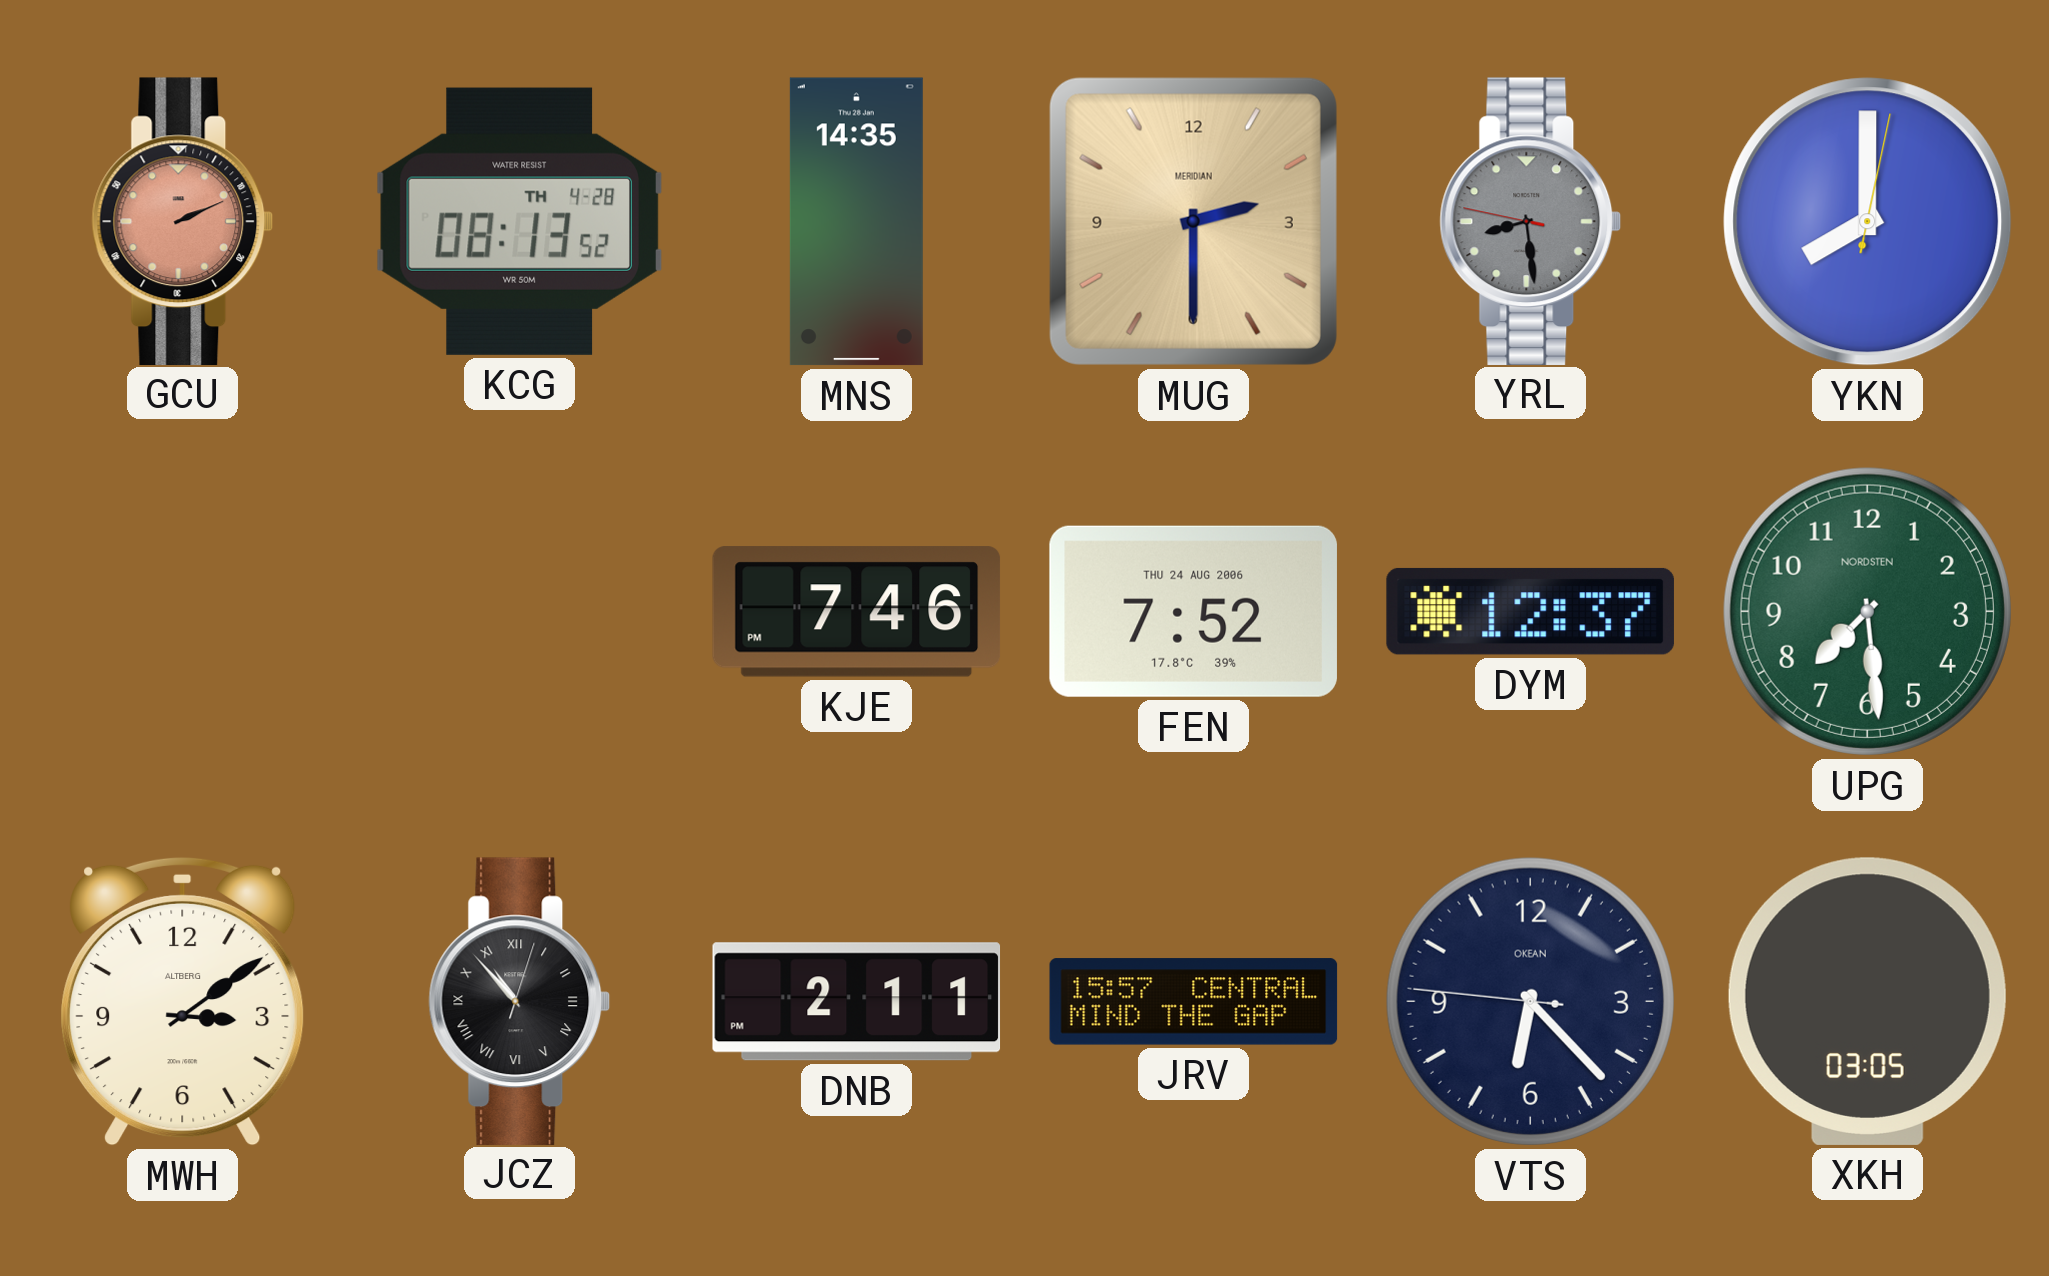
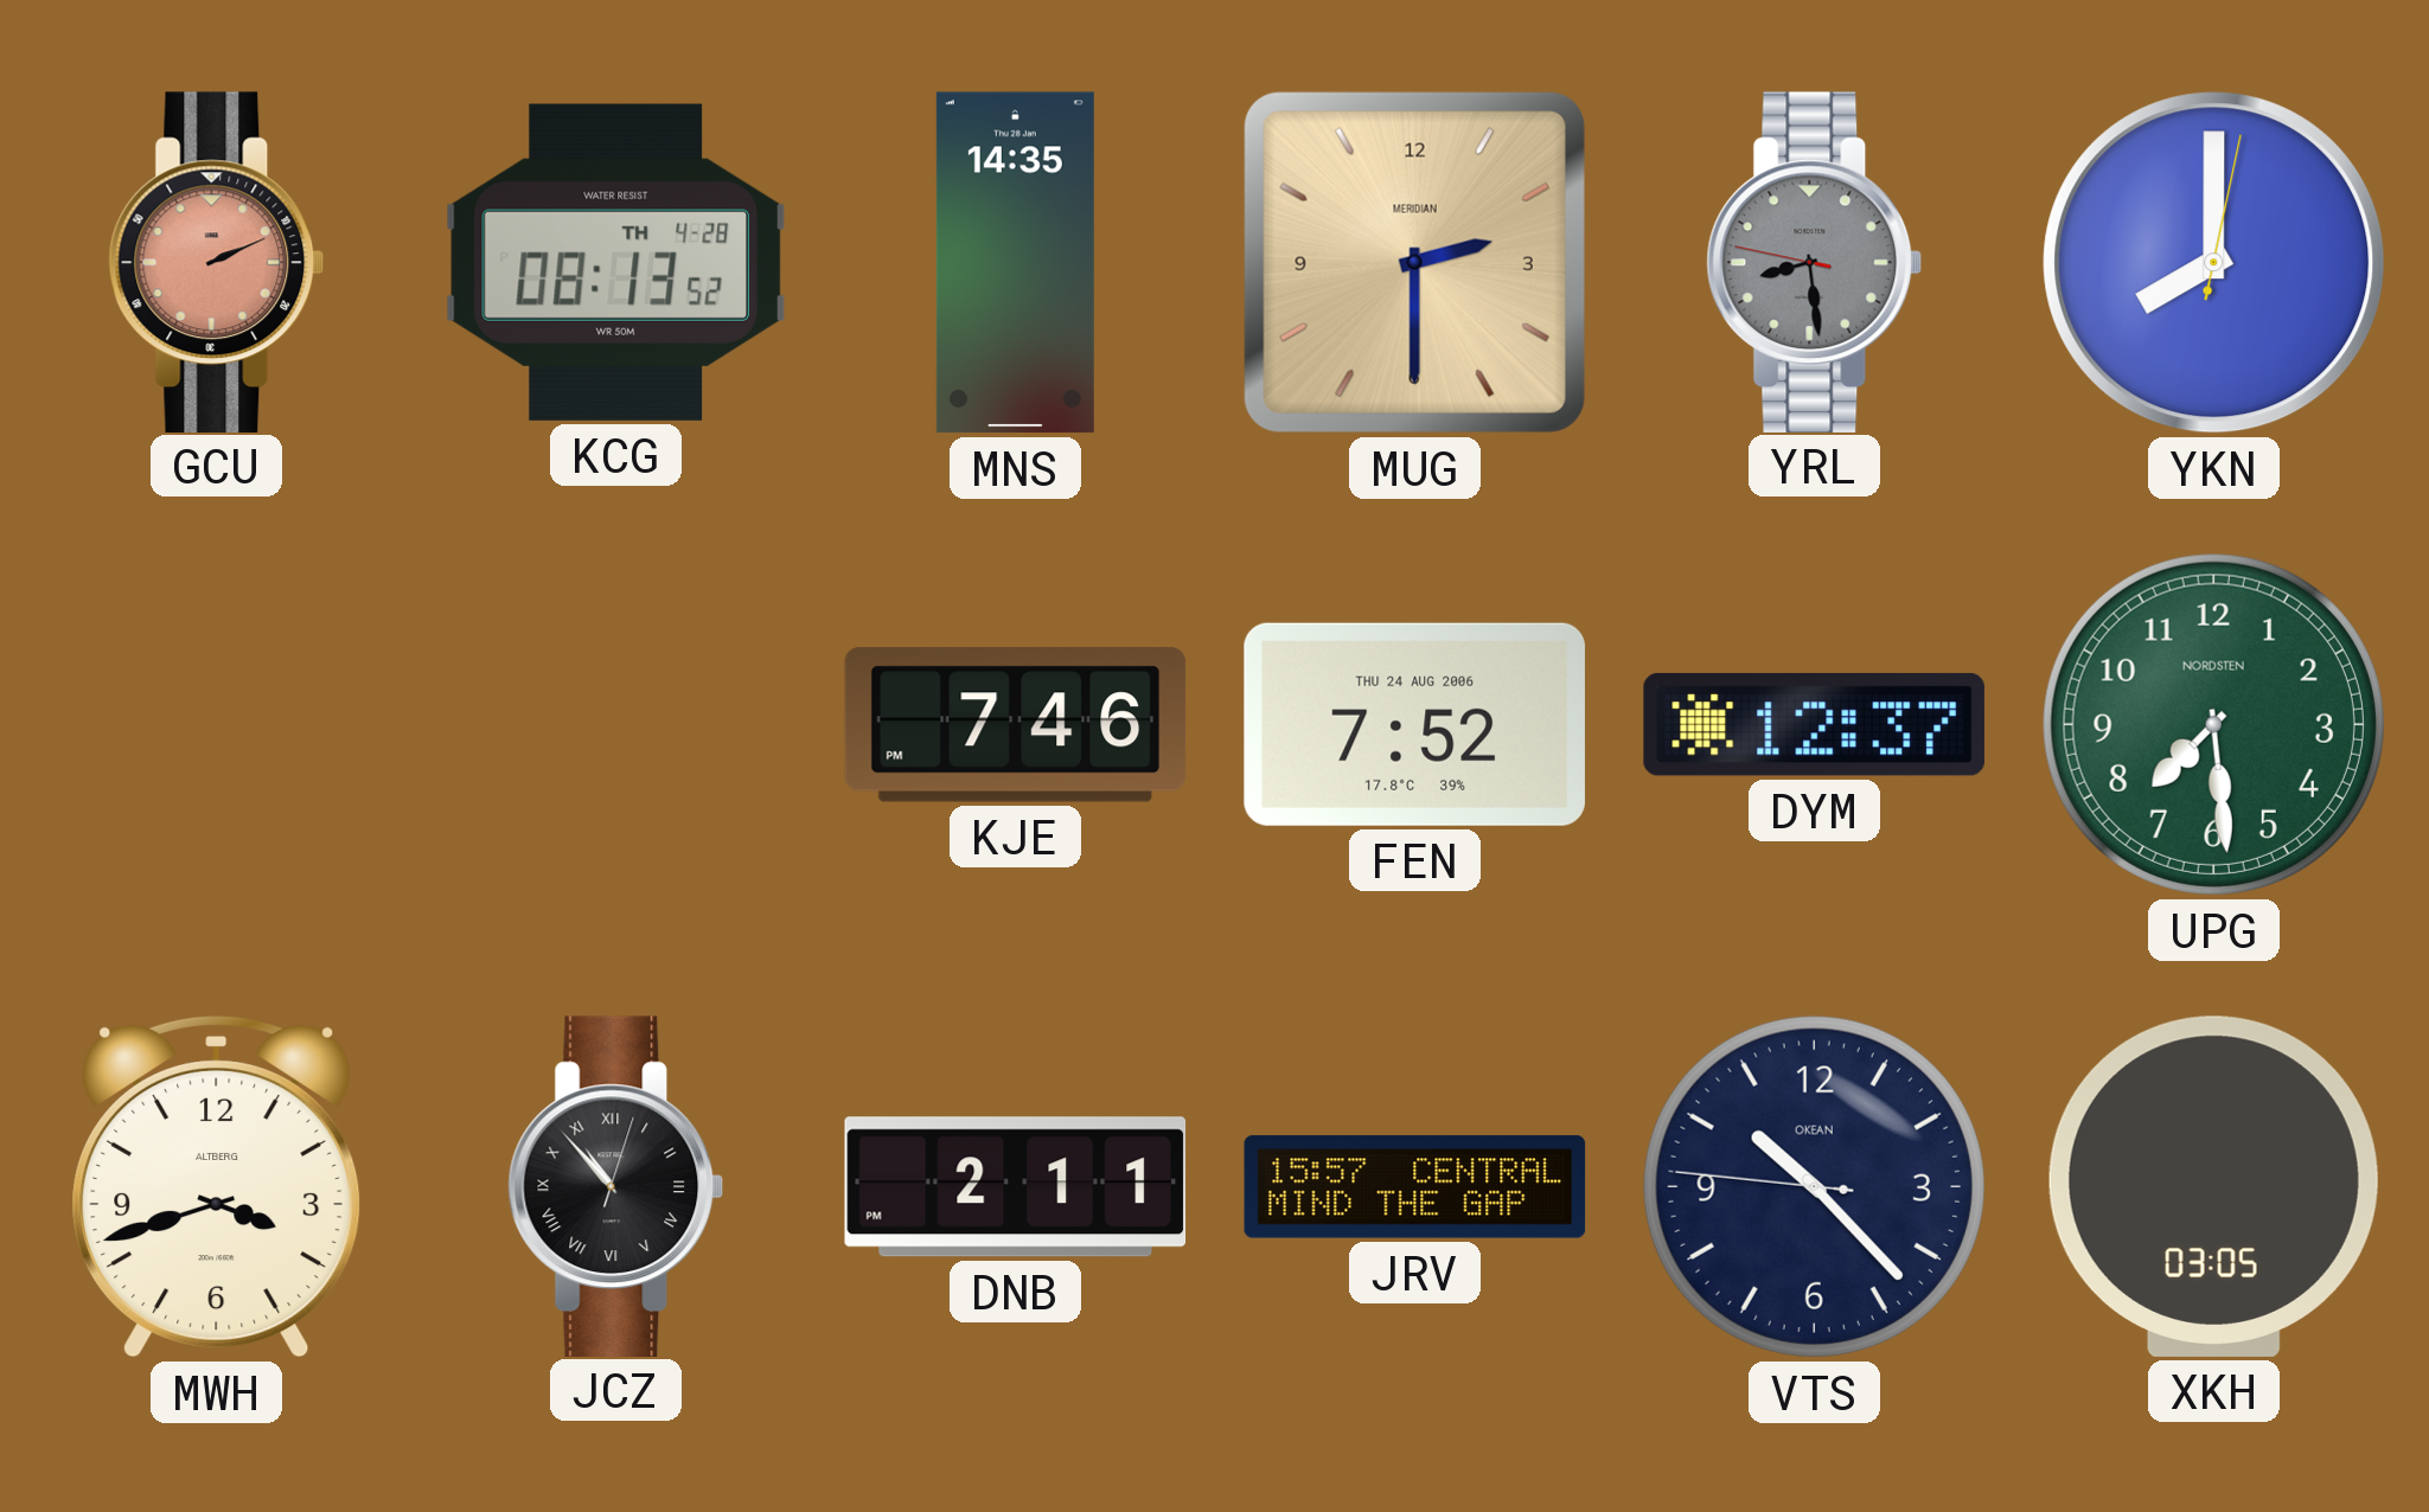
MWH: 3:09 -> 3:42 (217, 1186)
VTS: 6:22 -> 10:22 (1814, 1186)
